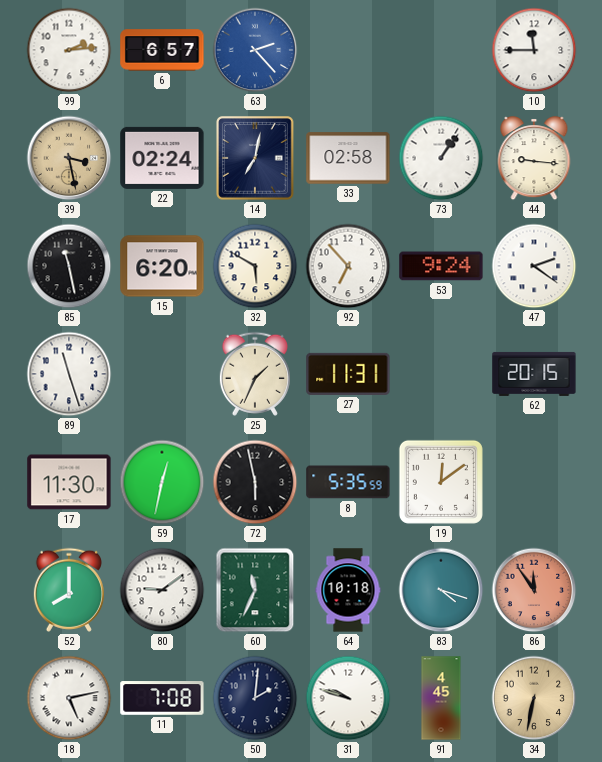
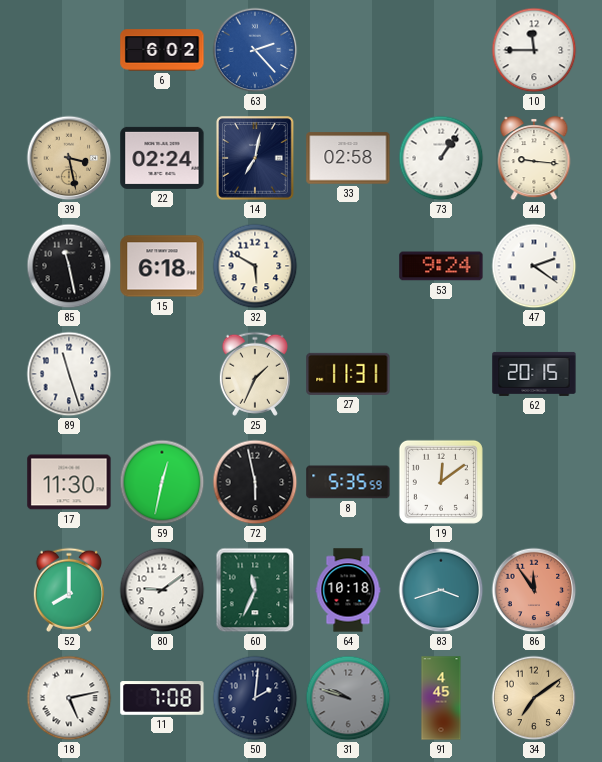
99: 2:14 -> none (69, 50)
6: 6:57 -> 6:02 (162, 50)
15: 6:20 -> 6:18 (162, 266)
92: 6:53 -> none (348, 266)
83: 4:18 -> 3:42 (441, 590)
31 dial: white -> grey (348, 698)
34: 6:32 -> 7:09 (534, 698)
